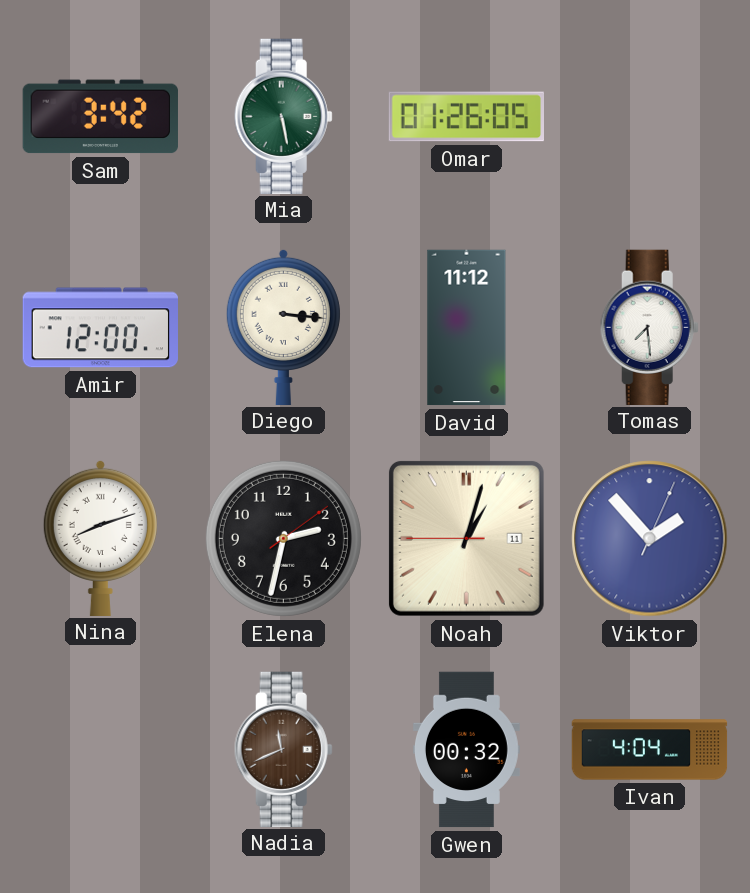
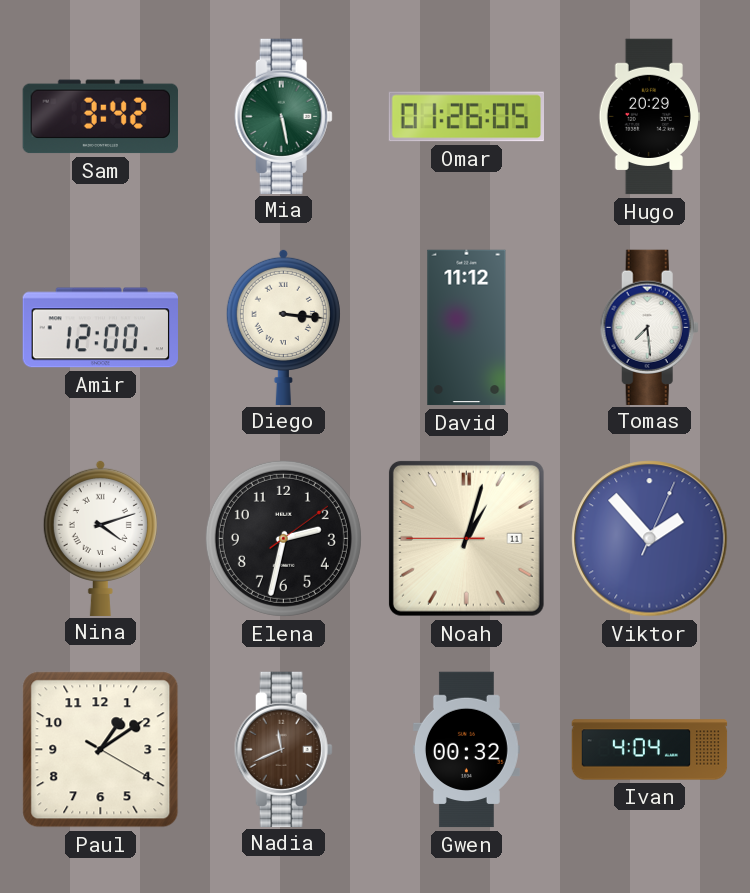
Hugo: none -> 20:29 (649, 117)
Nina: 8:12 -> 4:12 (100, 537)
Paul: none -> 1:09 (101, 750)
